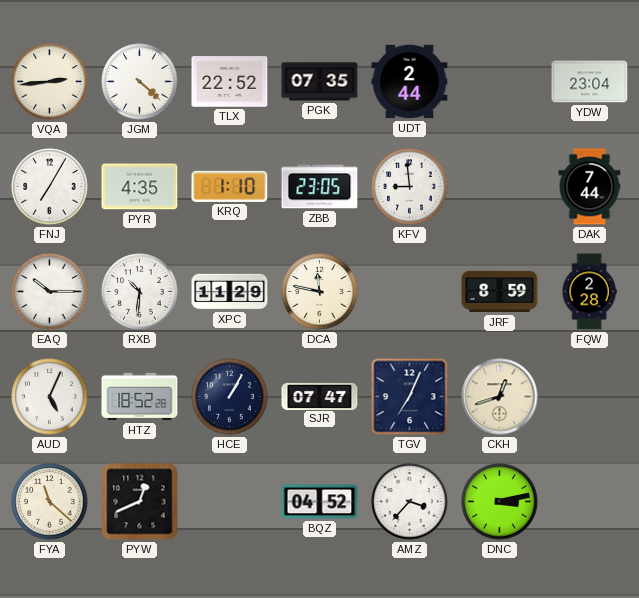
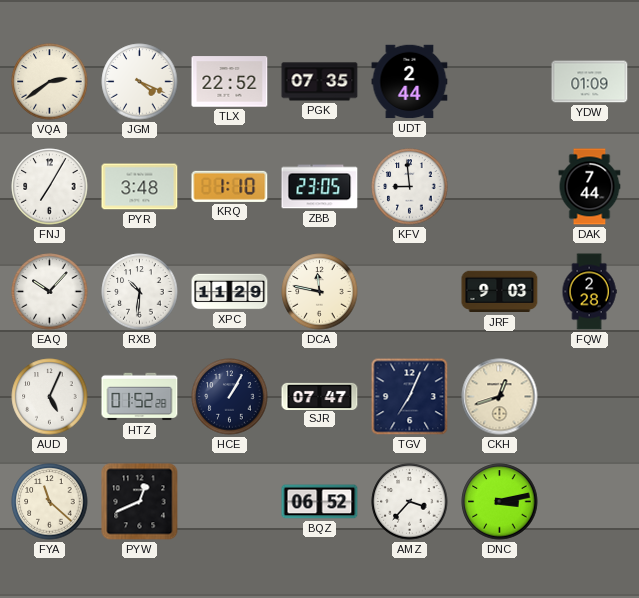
VQA: 2:44 -> 2:39 (50, 82)
JGM: 4:22 -> 4:19 (140, 82)
YDW: 23:04 -> 01:09 (590, 82)
PYR: 4:35 -> 3:48 (140, 187)
EAQ: 10:15 -> 10:07 (50, 292)
JRF: 8:59 -> 9:03 (500, 292)
HTZ: 18:52 -> 01:52 (140, 397)
BQZ: 04:52 -> 06:52 (320, 502)
